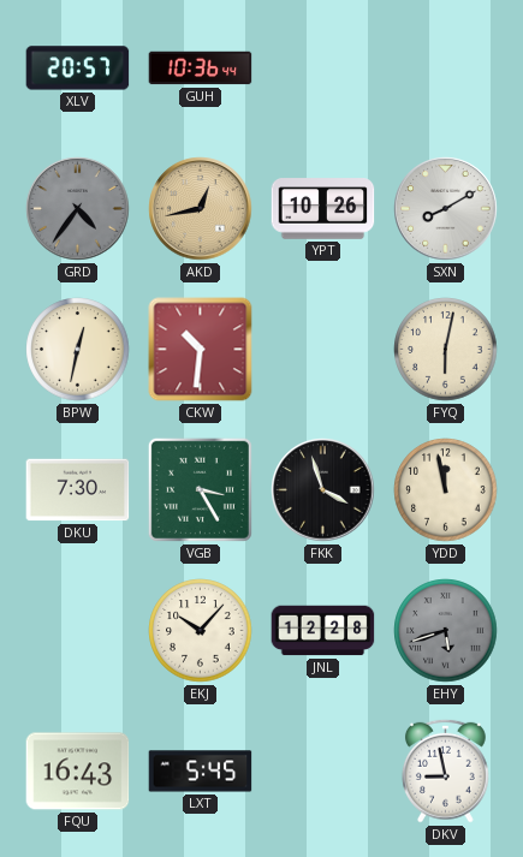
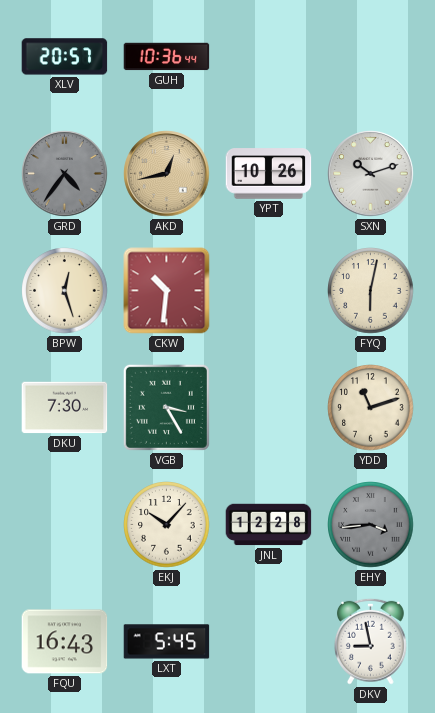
SXN: 8:10 -> 10:12 (371, 174)
BPW: 12:32 -> 12:27 (65, 291)
FKK: 3:57 -> none (323, 490)
YDD: 11:58 -> 11:12 (371, 408)
EHY: 5:42 -> 3:44 (371, 525)
